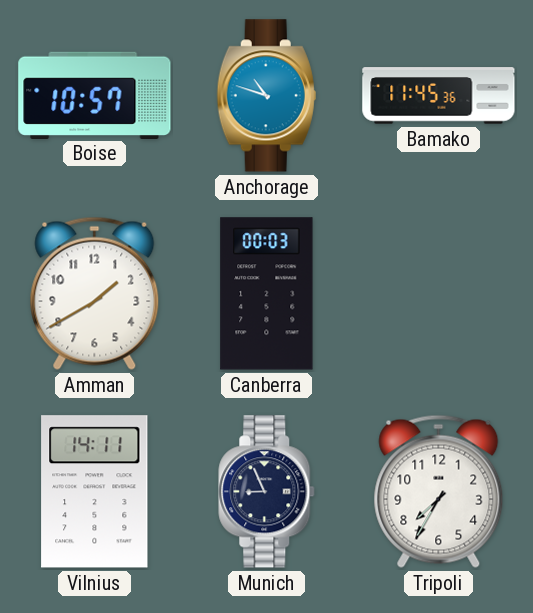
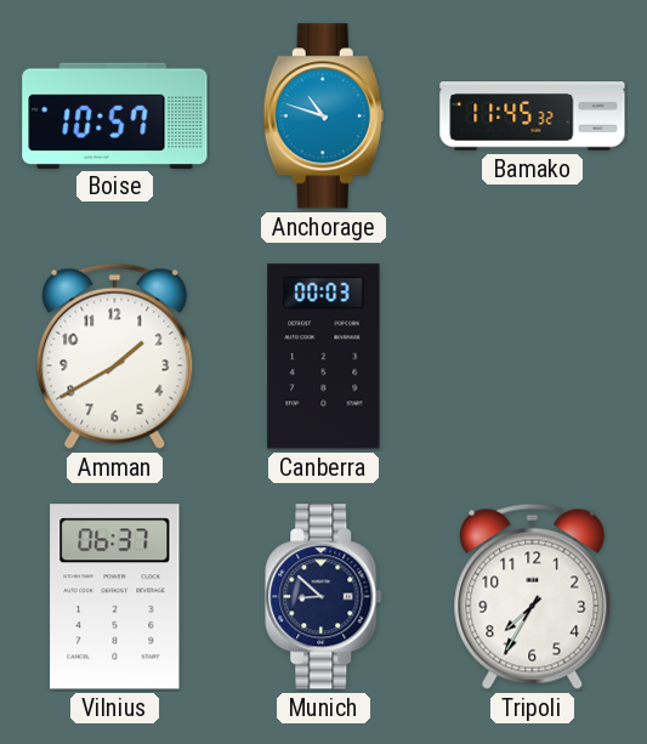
Bamako: 11:45:36 -> 11:45:32 (533, 117)
Vilnius: 14:11 -> 06:37 (115, 597)
Munich: 8:56 -> 8:52 (324, 597)
